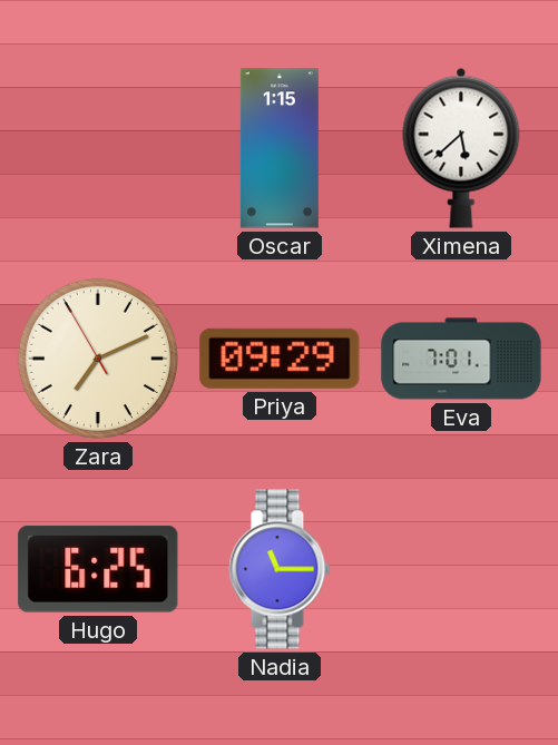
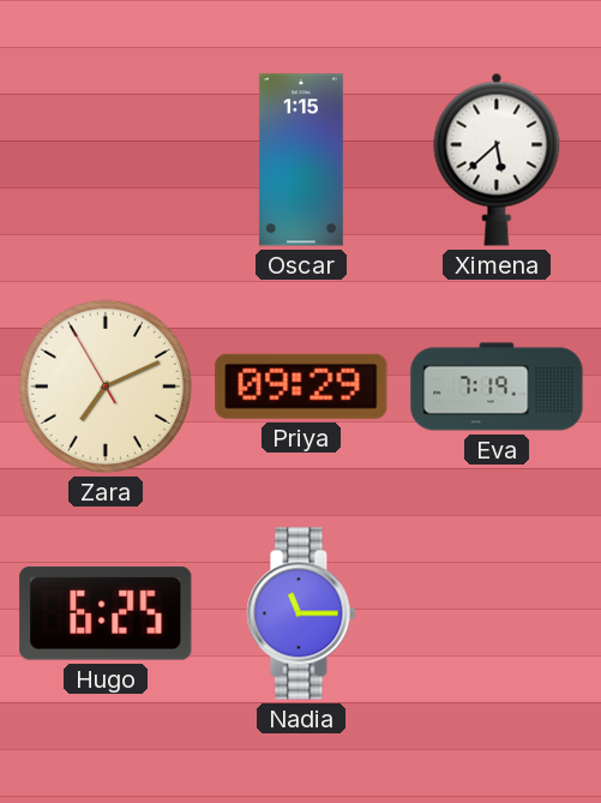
Eva: 7:01 -> 7:19 (497, 386)
